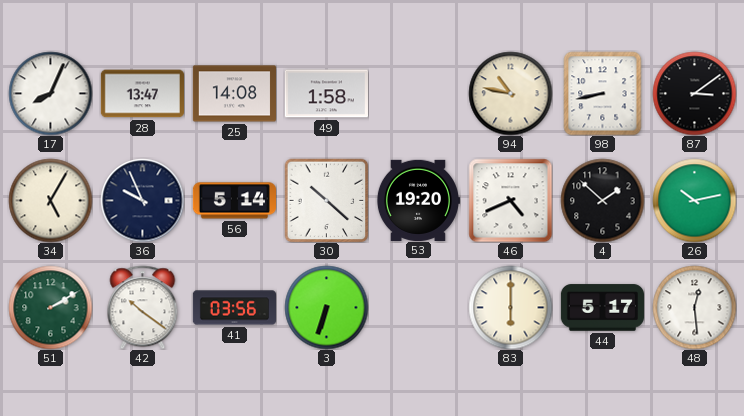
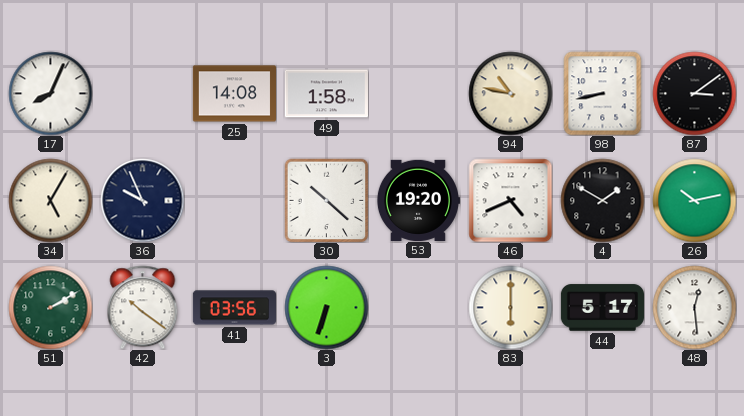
28: 13:47 -> none (142, 94)
56: 5:14 -> none (234, 201)
4: 1:52 -> 1:50 (602, 200)
